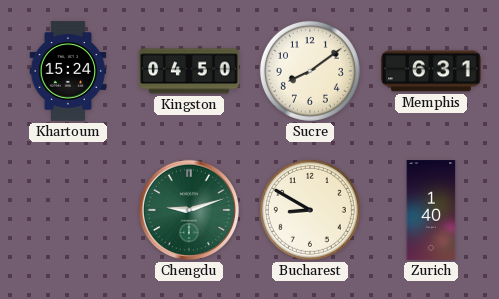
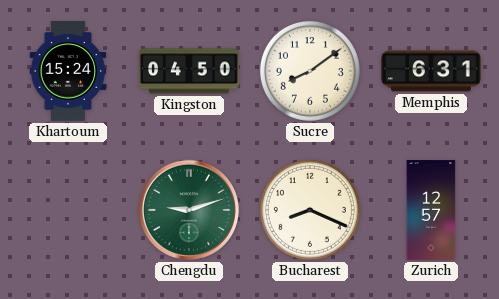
Bucharest: 8:50 -> 8:19 (310, 210)
Zurich: 1:40 -> 12:57 (431, 210)
